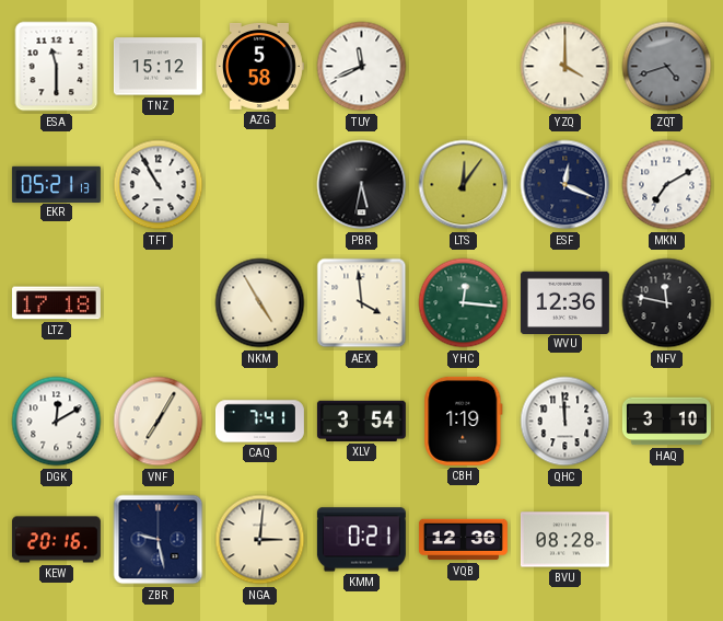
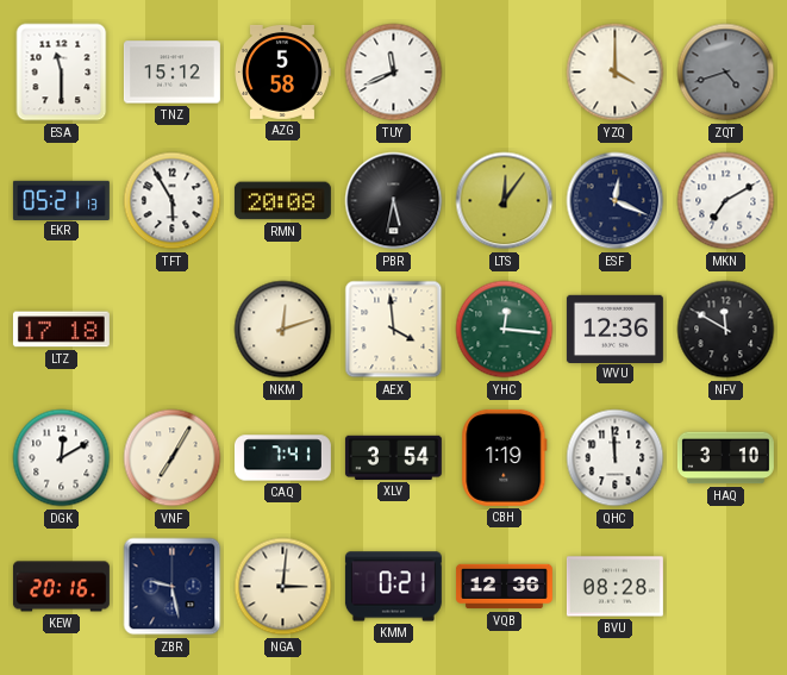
TFT: 10:55 -> 5:55 (173, 201)
RMN: none -> 20:08 (282, 201)
NKM: 4:55 -> 12:12 (283, 330)
NFV: 11:47 -> 11:50 (726, 330)
